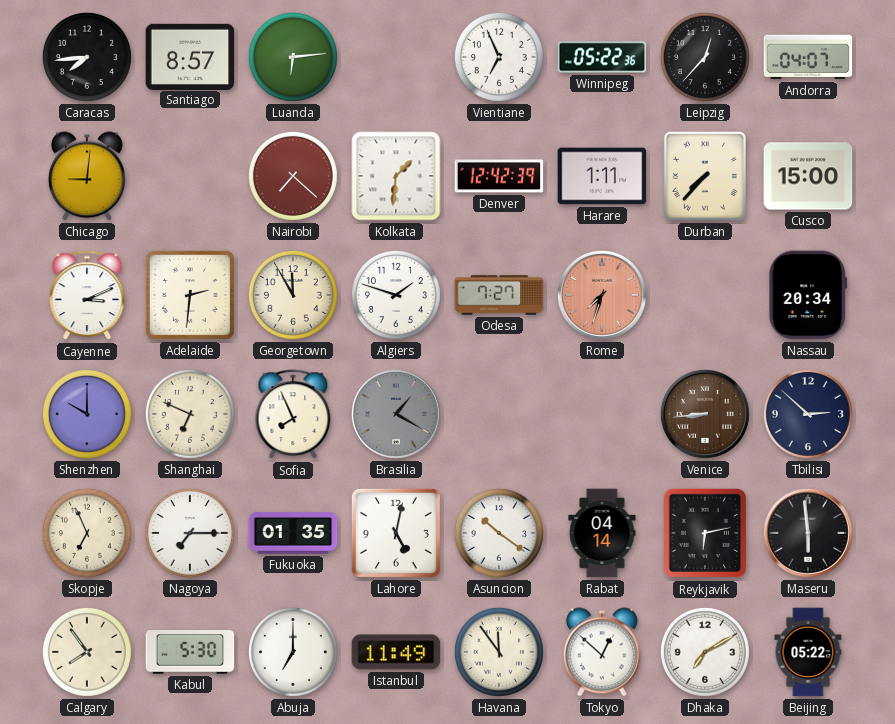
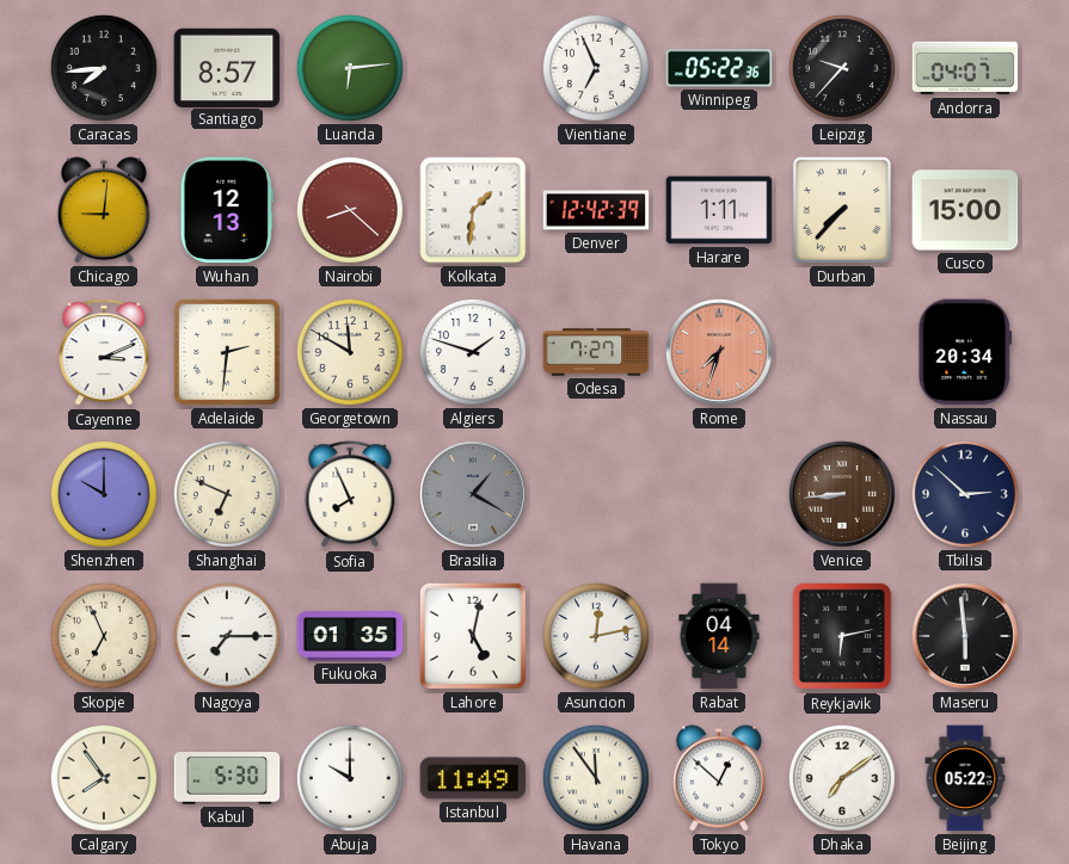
Leipzig: 12:37 -> 9:37 (842, 68)
Wuhan: none -> 12:13 (227, 210)
Nairobi: 7:22 -> 8:22 (350, 210)
Georgetown: 11:55 -> 11:50 (350, 352)
Asuncion: 10:21 -> 12:13 (596, 636)
Abuja: 7:00 -> 10:00 (350, 778)
Dhaka: 7:10 -> 7:09 (842, 778)
